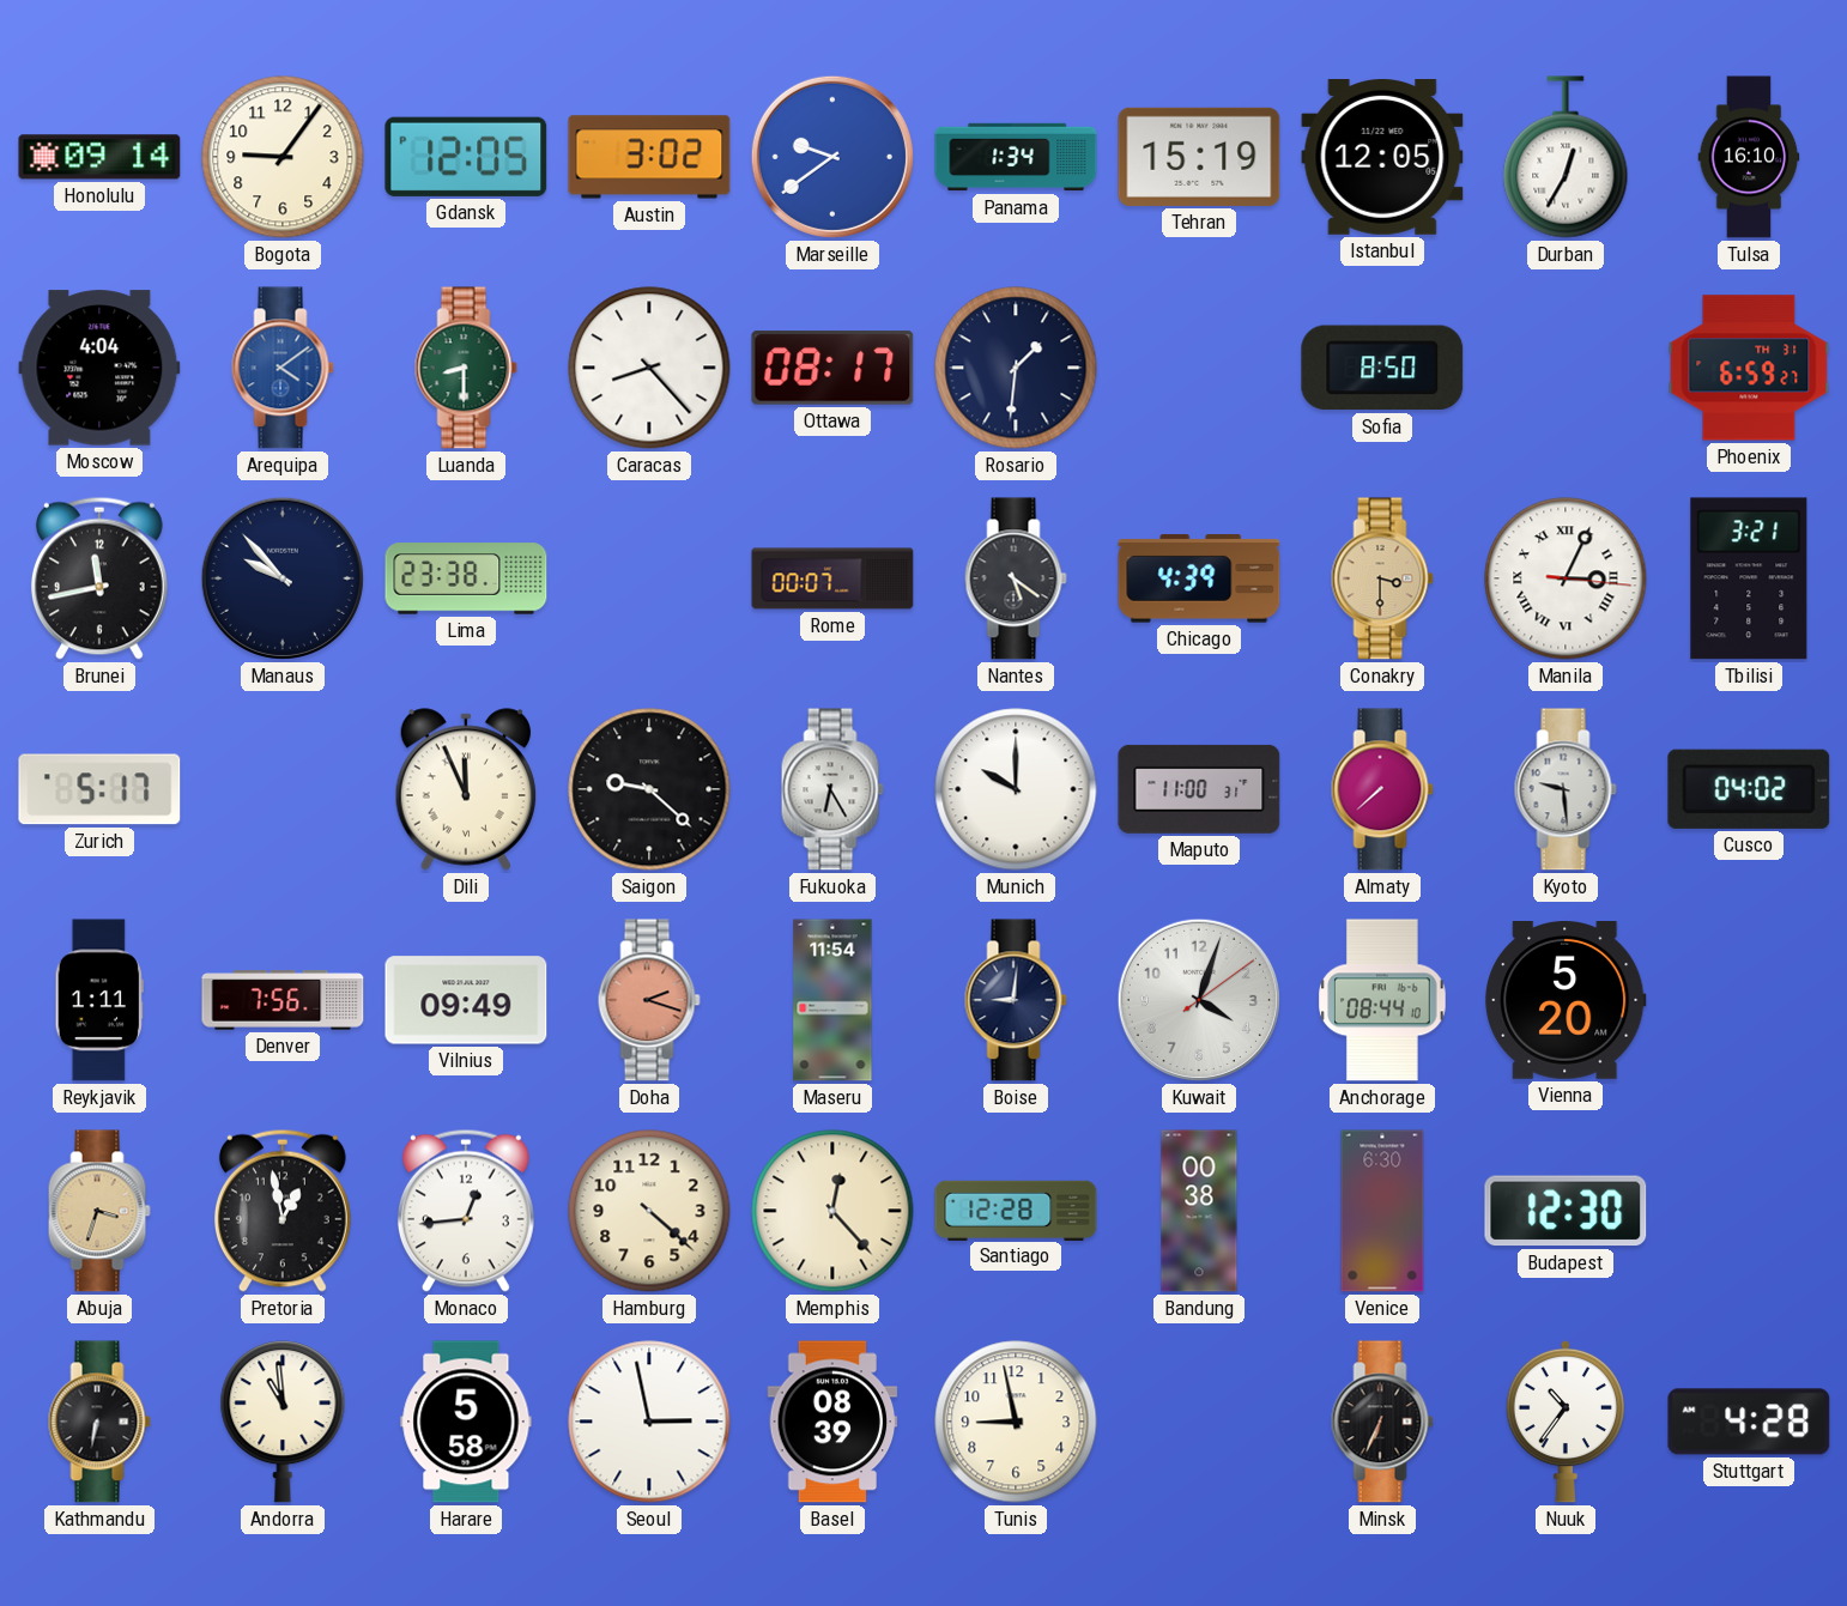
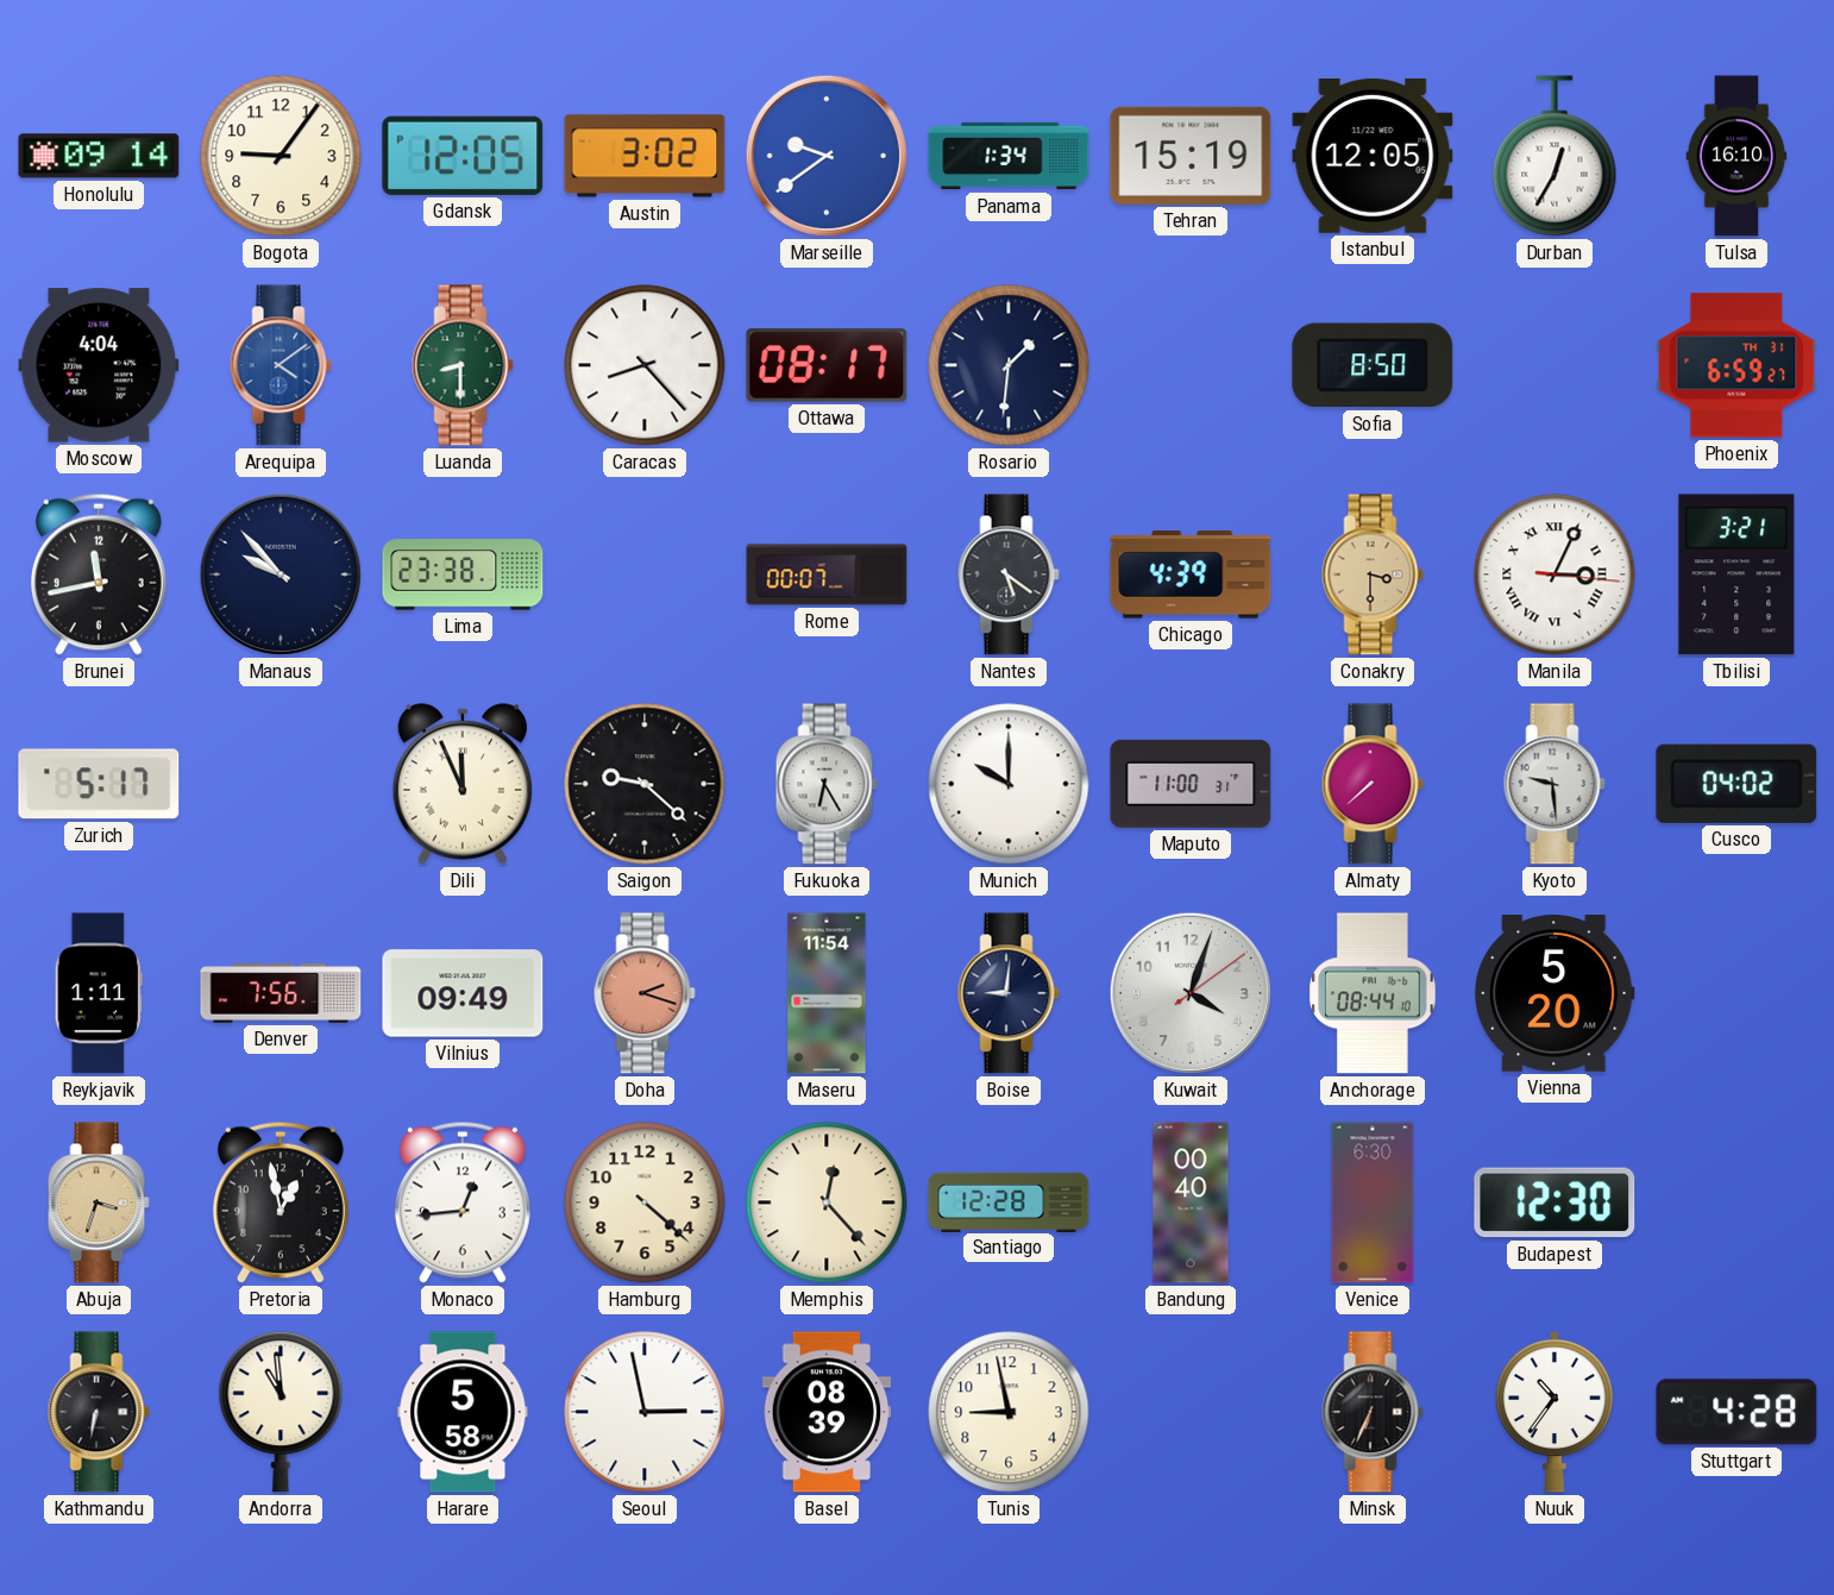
Bandung: 00:38 -> 00:40 (1191, 1202)
